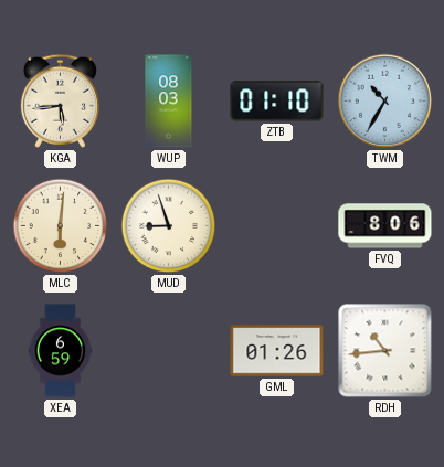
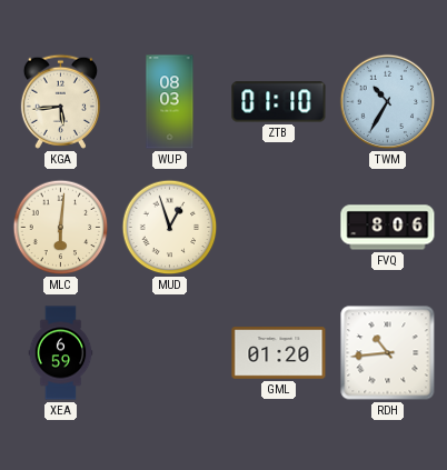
MUD: 8:57 -> 12:57 (170, 228)
GML: 01:26 -> 01:20 (279, 353)
